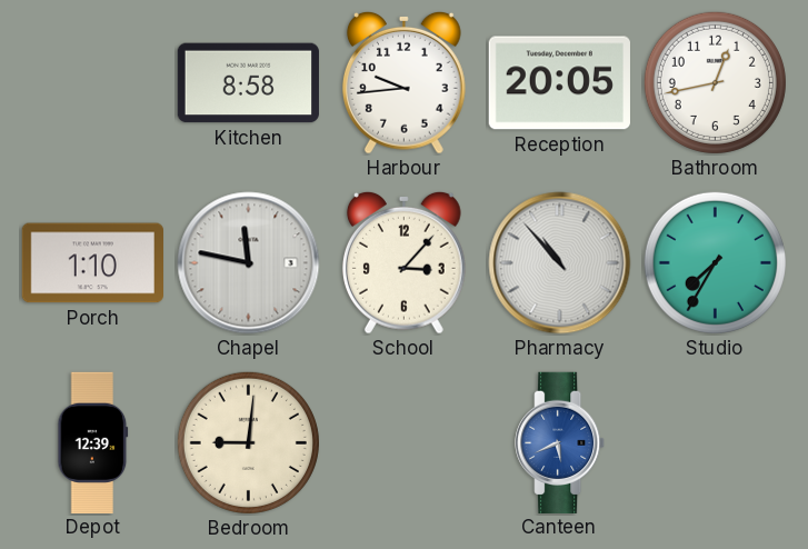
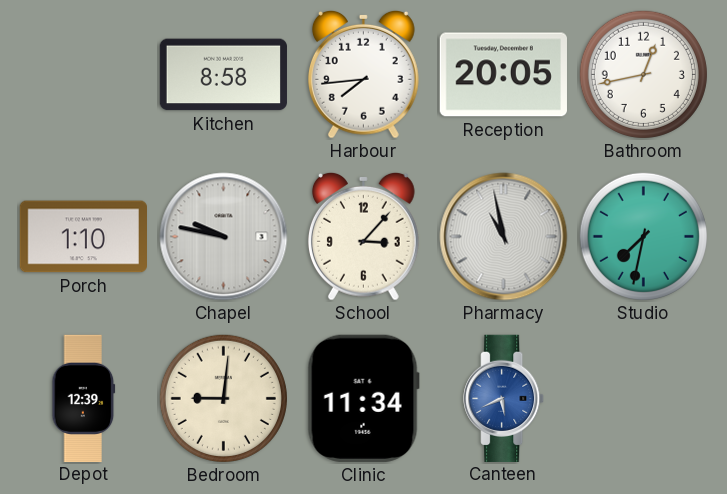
Harbour: 9:44 -> 7:44 (363, 74)
Chapel: 11:47 -> 9:47 (224, 237)
Pharmacy: 10:53 -> 10:58 (504, 237)
Studio: 7:35 -> 7:32 (643, 236)
Clinic: none -> 11:34 (363, 398)
